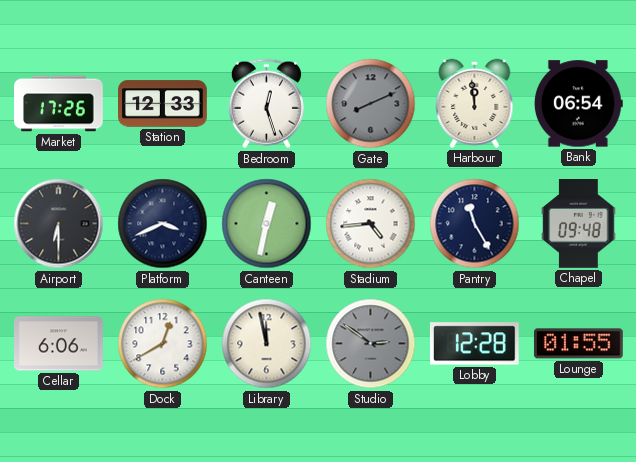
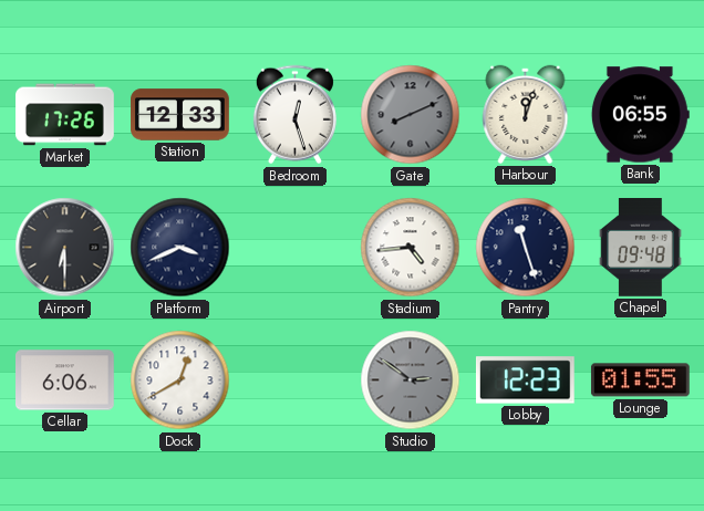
Harbour: 11:59 -> 12:03 (526, 114)
Bank: 06:54 -> 06:55 (640, 115)
Canteen: 12:32 -> none (267, 224)
Pantry: 11:25 -> 11:27 (526, 248)
Library: 11:58 -> none (267, 344)
Lobby: 12:28 -> 12:23 (525, 380)
